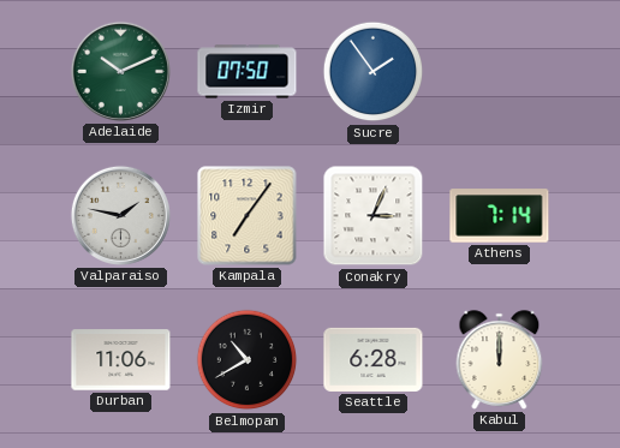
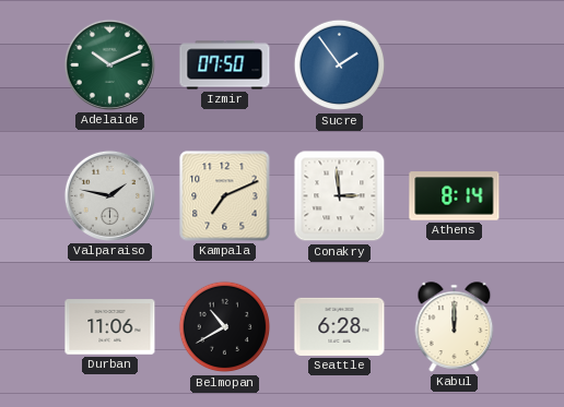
Kampala: 7:06 -> 7:11 (225, 196)
Conakry: 3:04 -> 2:59 (340, 196)
Athens: 7:14 -> 8:14 (455, 196)
